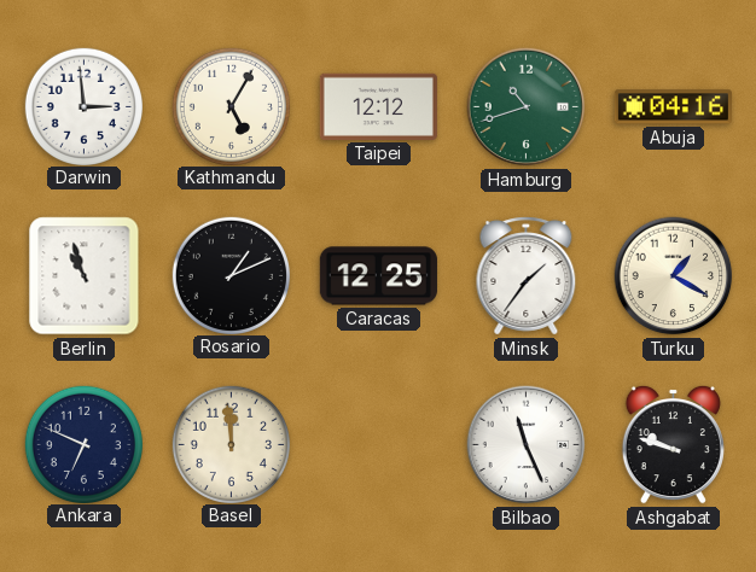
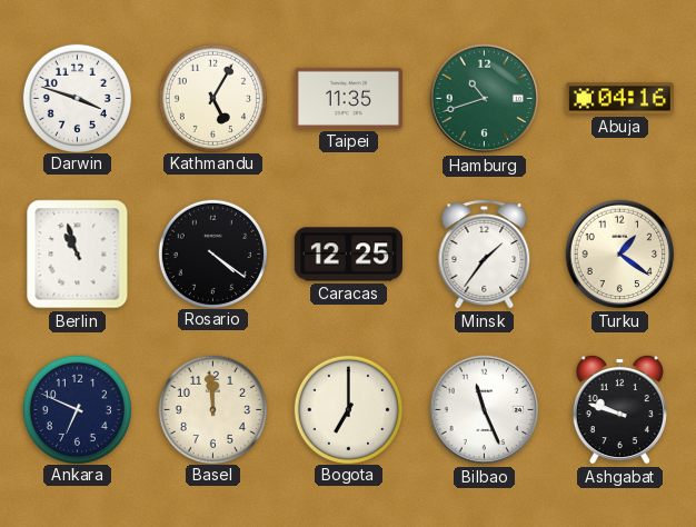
Darwin: 2:59 -> 3:48 (77, 98)
Taipei: 12:12 -> 11:35 (348, 98)
Rosario: 1:11 -> 4:21 (212, 253)
Turku: 1:20 -> 1:21 (620, 255)
Bogota: none -> 7:00 (348, 409)
